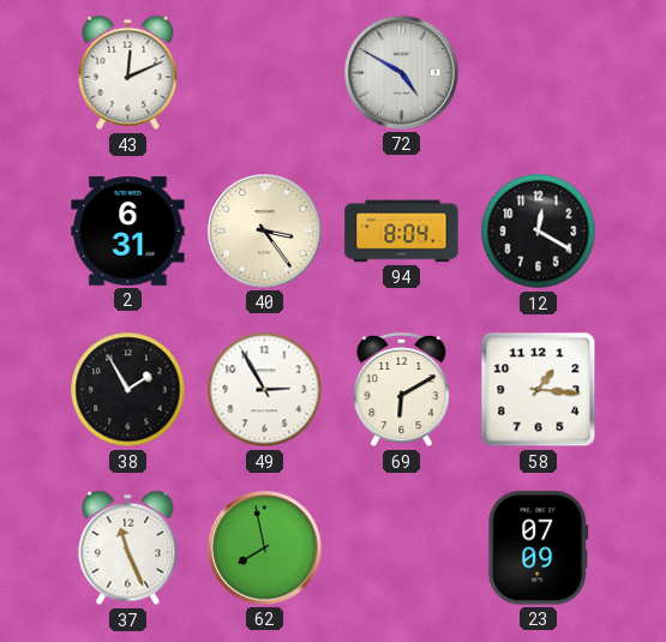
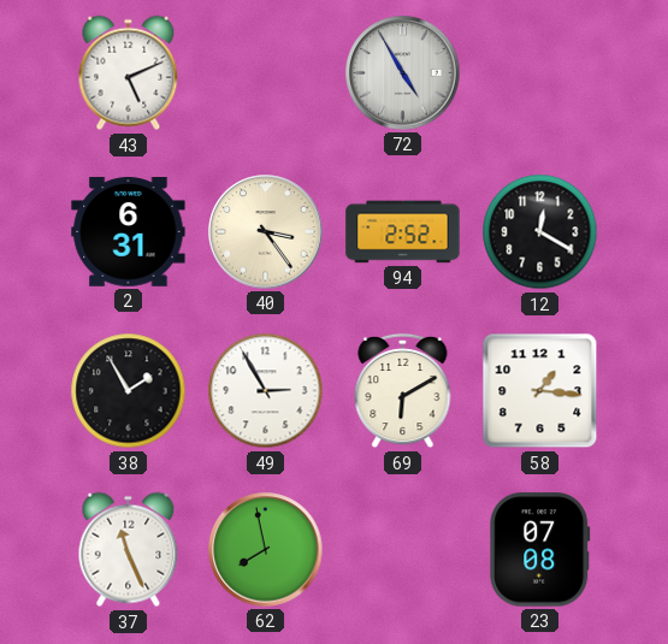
43: 12:11 -> 5:11 (129, 73)
72: 4:50 -> 4:55 (403, 73)
94: 8:04 -> 2:52 (403, 232)
23: 07:09 -> 07:08 (540, 550)
